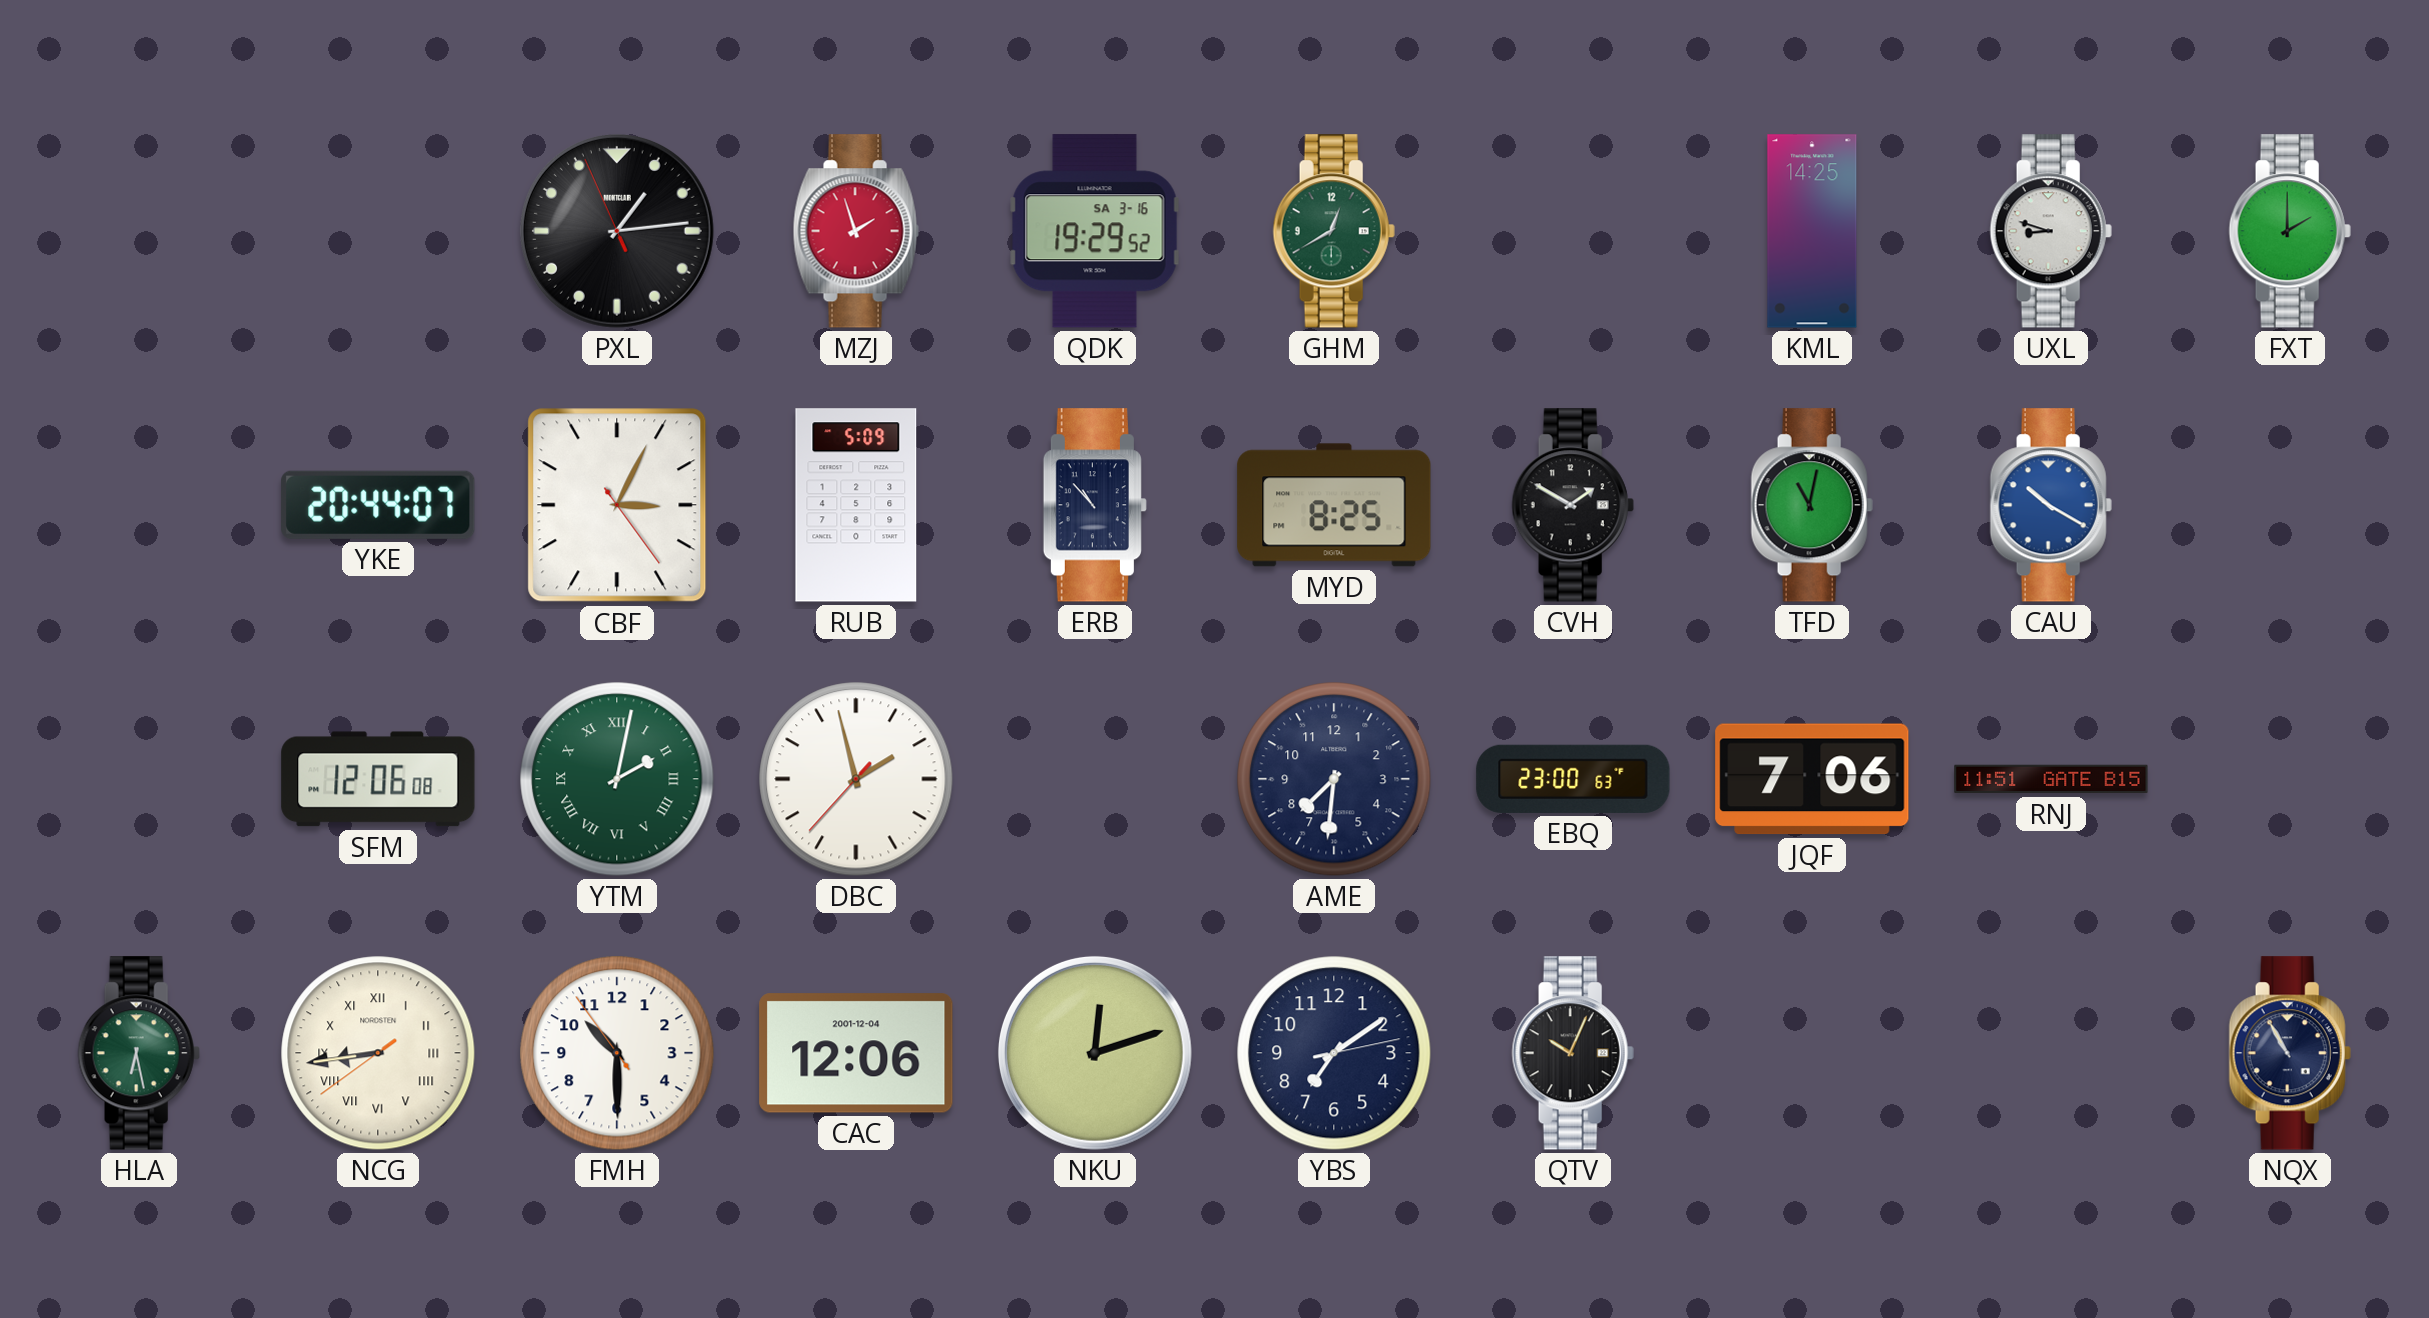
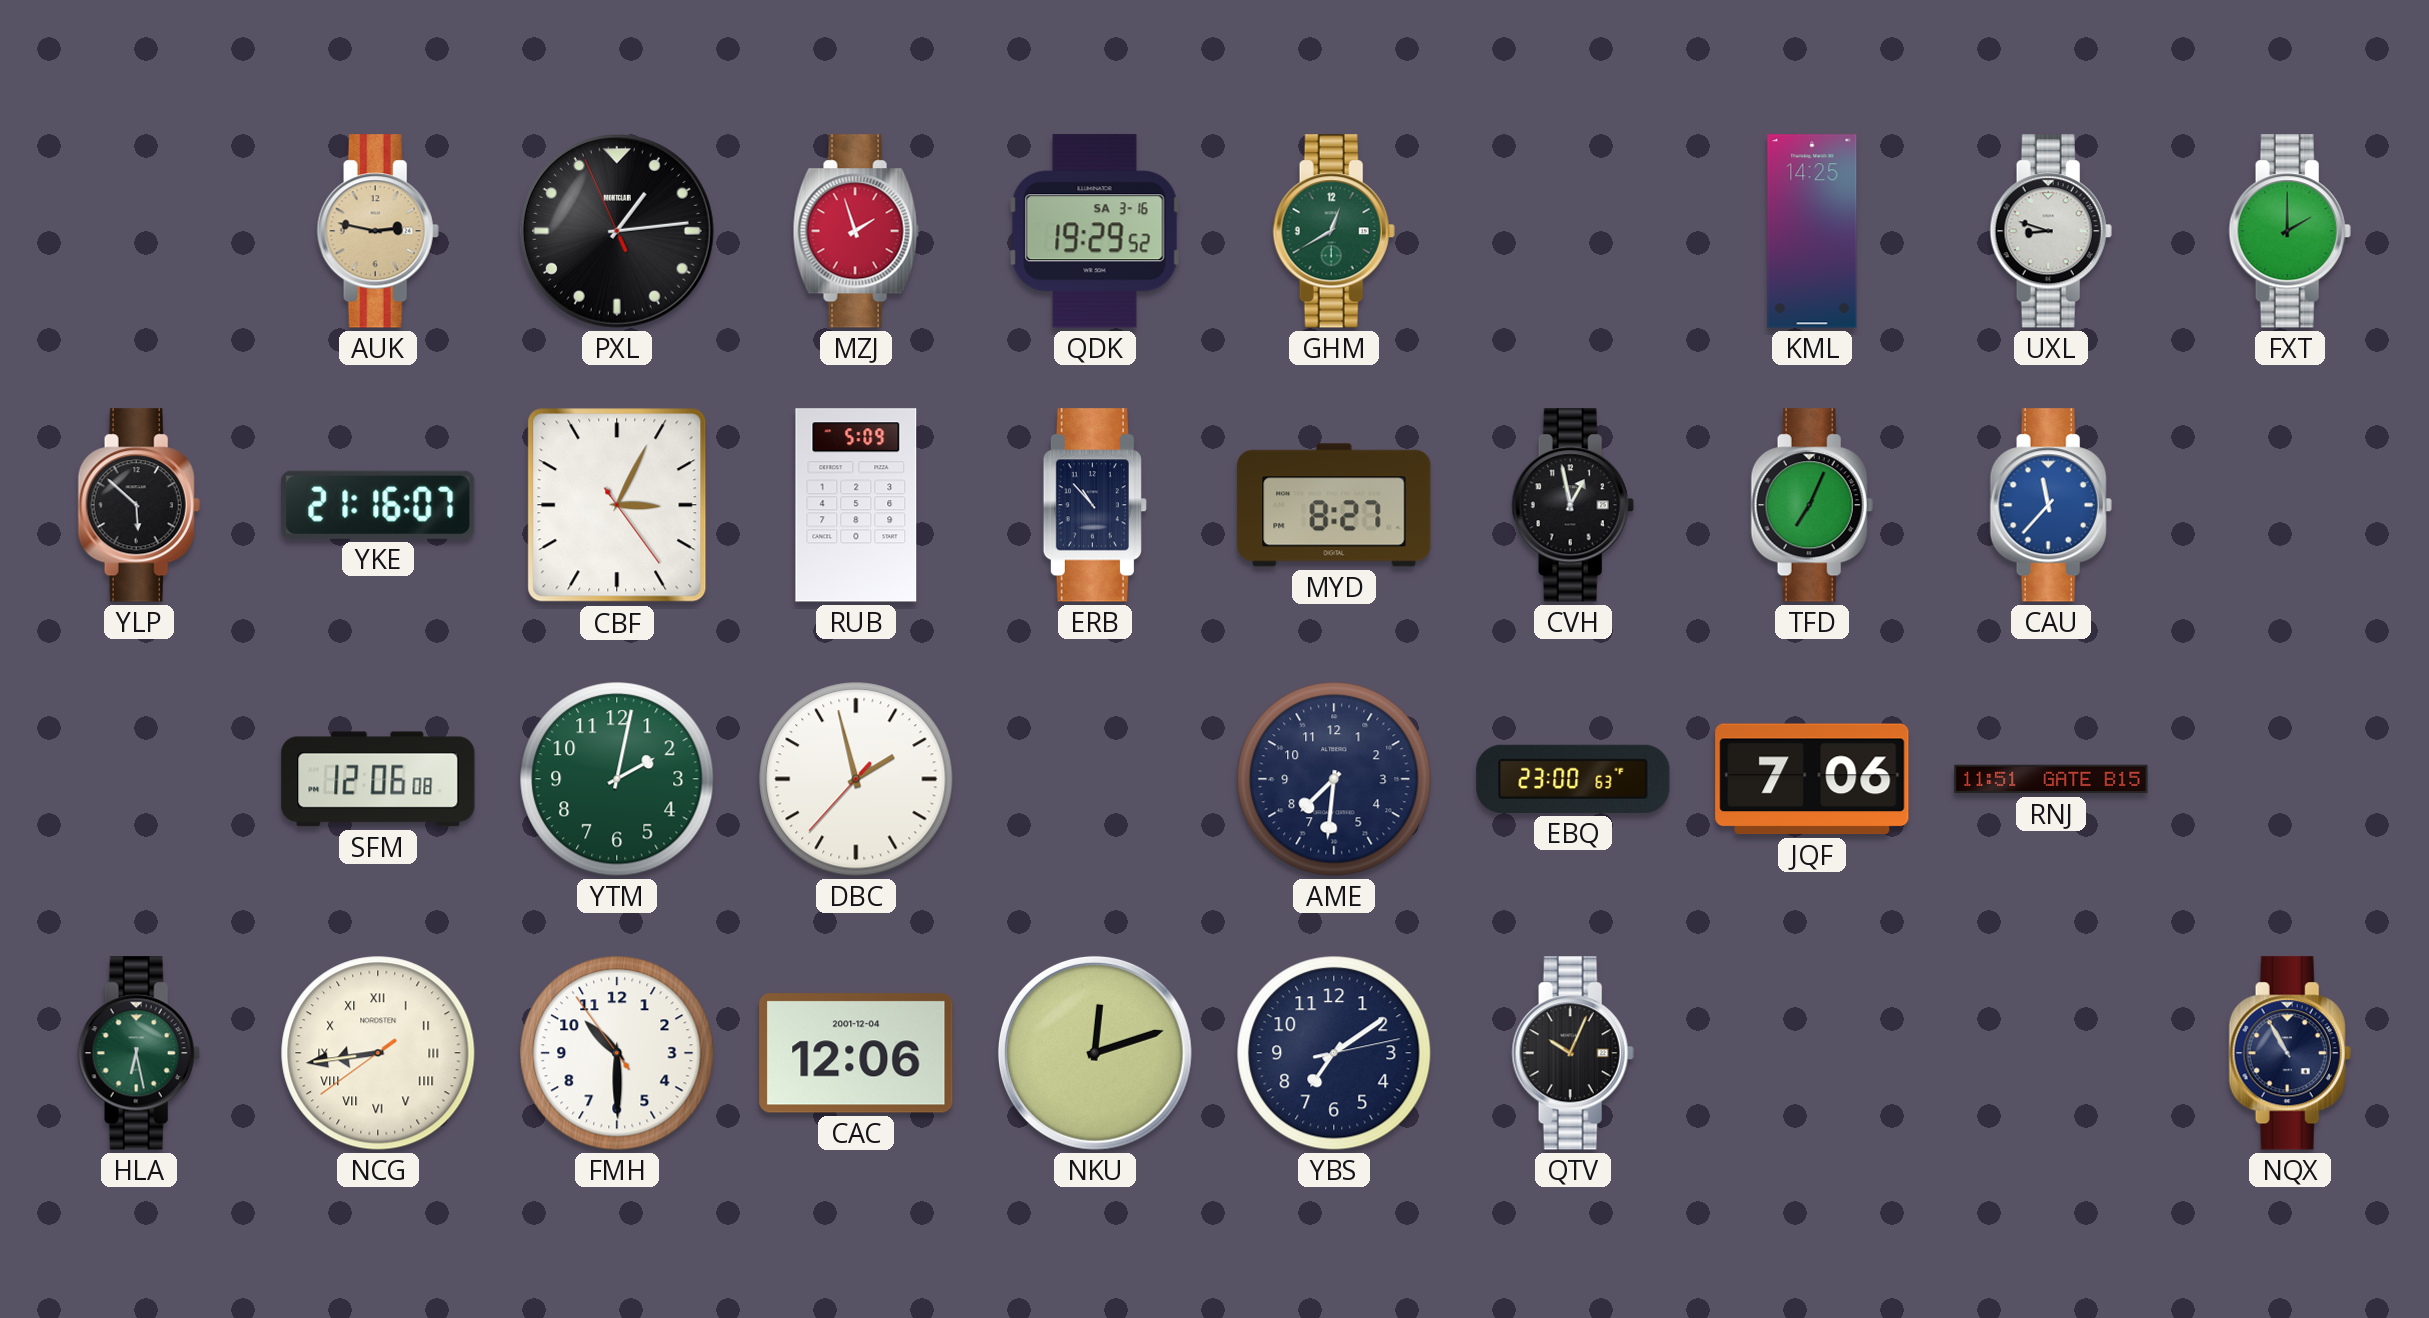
AUK: none -> 2:47 (378, 231)
YLP: none -> 5:52 (139, 505)
YKE: 20:44 -> 21:16 (378, 505)
MYD: 8:25 -> 8:27 (1334, 505)
CVH: 1:50 -> 12:58 (1573, 505)
TFD: 11:02 -> 7:04 (1812, 505)
CAU: 10:20 -> 11:37 (2051, 505)
YTM numerals: Roman -> Arabic (617, 779)
